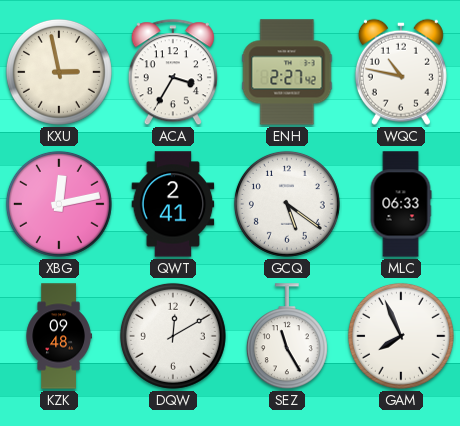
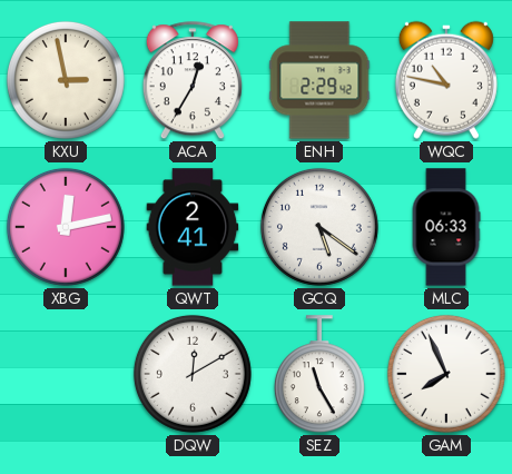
ACA: 3:35 -> 12:35 (193, 81)
ENH: 2:27 -> 2:29 (319, 80)
KZK: 09:48 -> none (59, 336)
